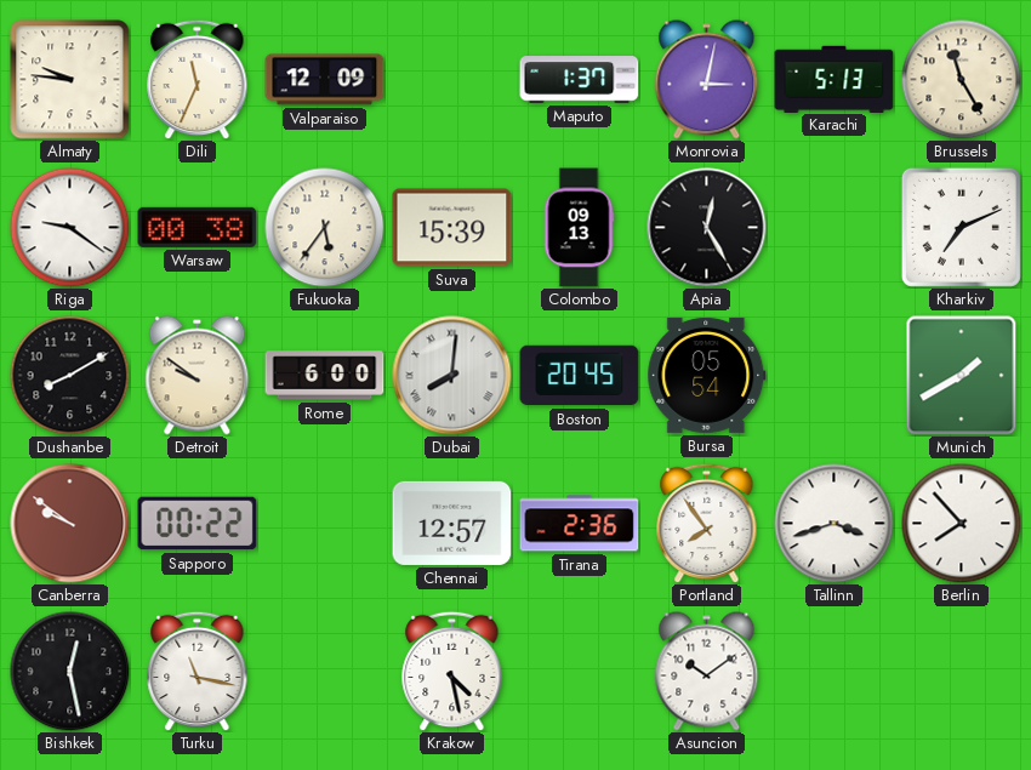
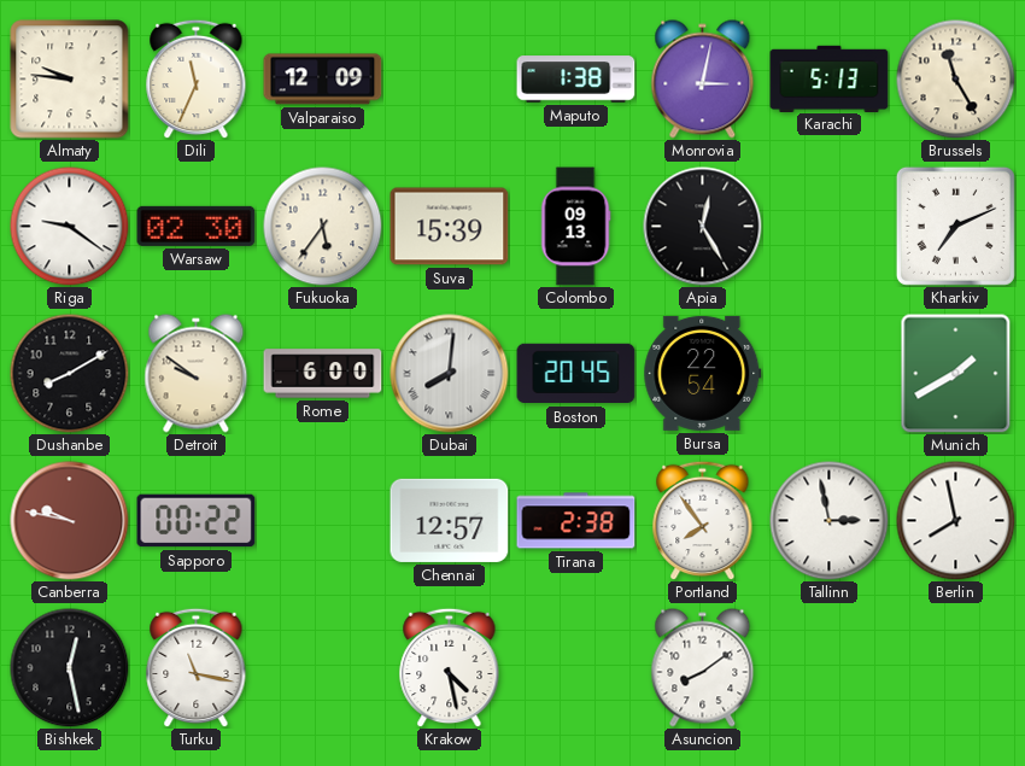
Maputo: 1:37 -> 1:38 (576, 80)
Warsaw: 00:38 -> 02:30 (197, 226)
Bursa: 05:54 -> 22:54 (703, 373)
Canberra: 9:51 -> 9:47 (70, 521)
Tirana: 2:36 -> 2:38 (576, 521)
Tallinn: 3:42 -> 2:58 (830, 521)
Berlin: 7:53 -> 7:58 (956, 521)
Asuncion: 10:09 -> 8:09 (703, 668)
